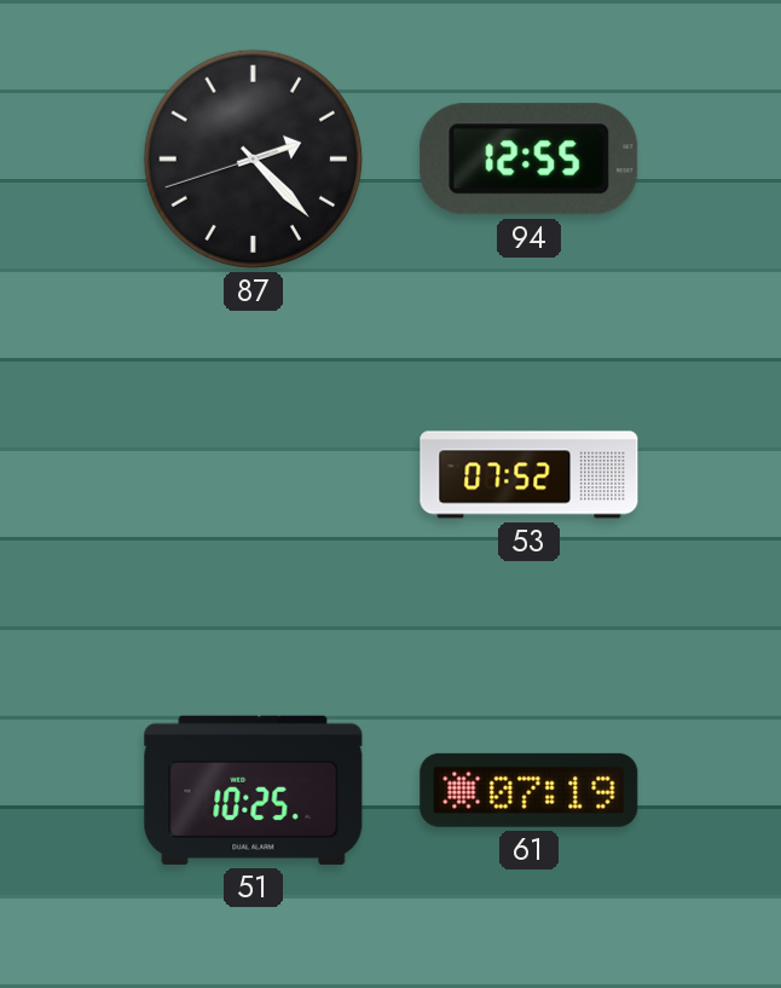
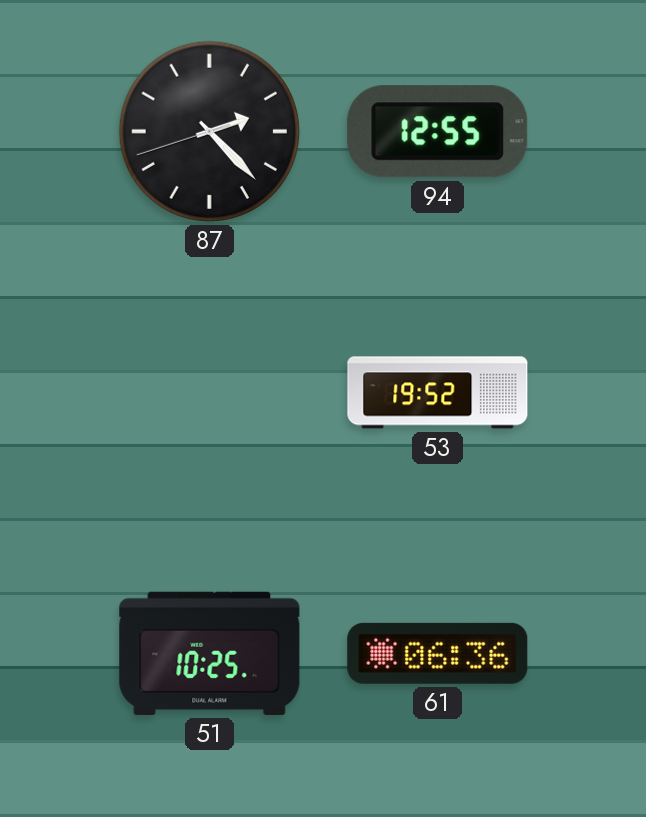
53: 07:52 -> 19:52 (438, 393)
61: 07:19 -> 06:36 (438, 653)
